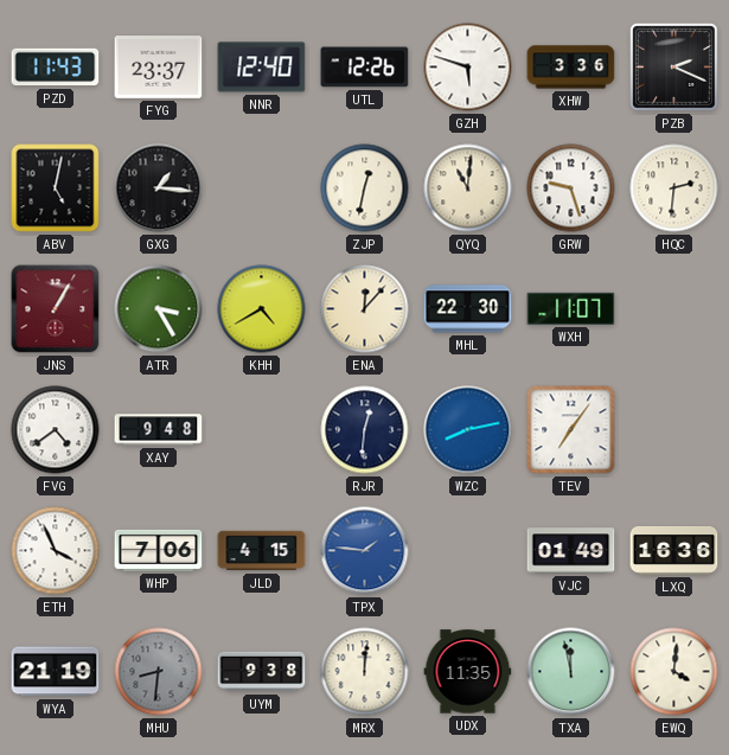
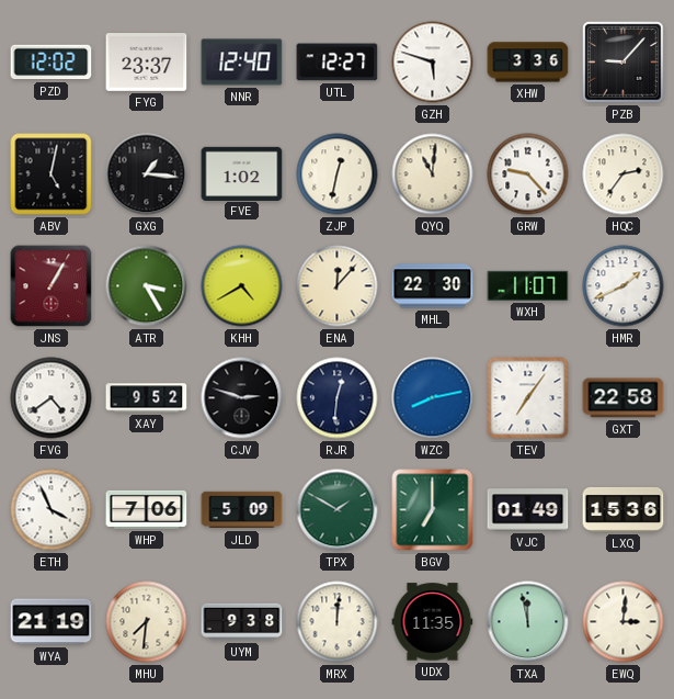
PZD: 11:43 -> 12:02 (52, 63)
UTL: 12:26 -> 12:27 (338, 63)
PZB: 2:19 -> 9:07 (624, 63)
FVE: none -> 1:02 (242, 173)
GRW: 9:27 -> 9:23 (528, 174)
HQC: 2:31 -> 2:36 (624, 174)
HMR: none -> 1:41 (624, 286)
XAY: 9:48 -> 9:52 (147, 398)
CJV: none -> 2:48 (242, 398)
GXT: none -> 22:58 (624, 398)
JLD: 4:15 -> 5:09 (242, 510)
TPX: 1:46 -> 1:50 (338, 510)
TPX dial: blue -> green (338, 510)
BGV: none -> 7:00 (433, 510)
LXQ: 16:36 -> 15:36 (624, 510)
MHU: 8:31 -> 7:31 (147, 622)
MHU dial: grey -> cream (147, 622)
EWQ: 4:01 -> 3:01 (624, 622)
